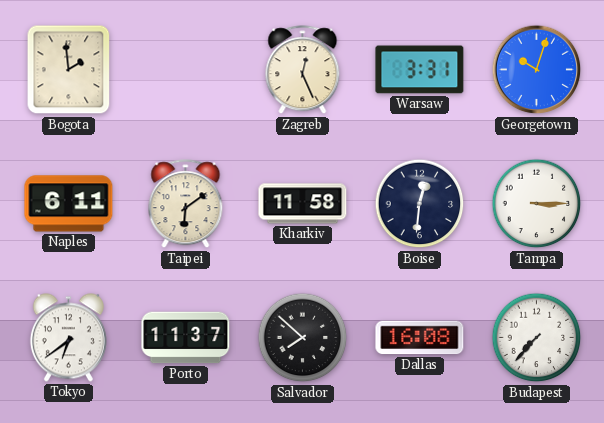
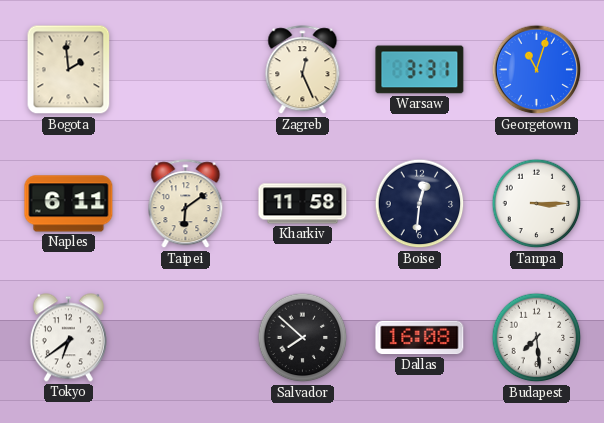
Georgetown: 10:03 -> 11:03 (537, 70)
Porto: 11:37 -> none (186, 338)
Budapest: 7:37 -> 7:29 (537, 338)
